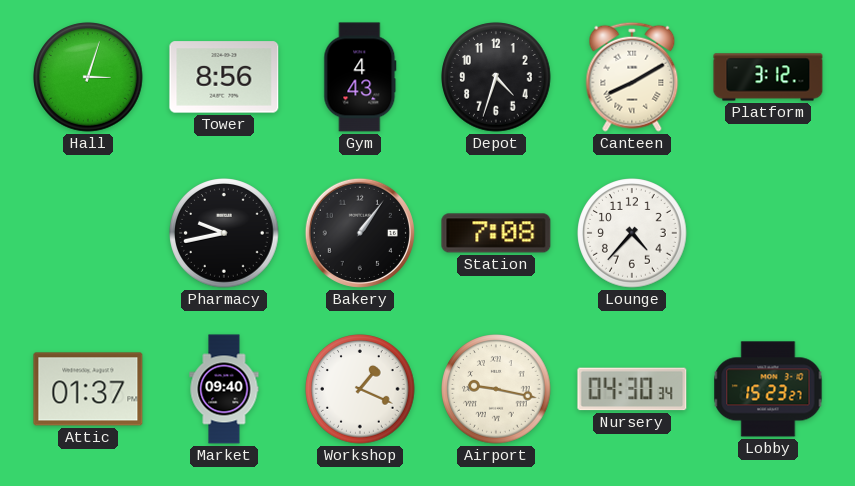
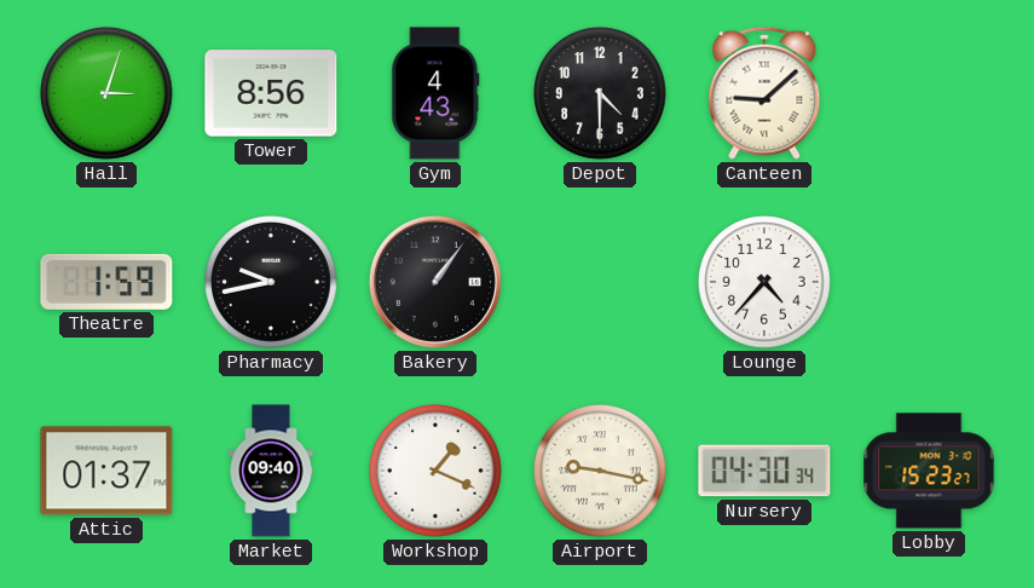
Depot: 4:33 -> 4:30 (600, 93)
Canteen: 8:10 -> 9:08 (764, 93)
Platform: 3:12 -> none (768, 77)
Theatre: none -> 1:59 (106, 282)
Station: 7:08 -> none (496, 233)
